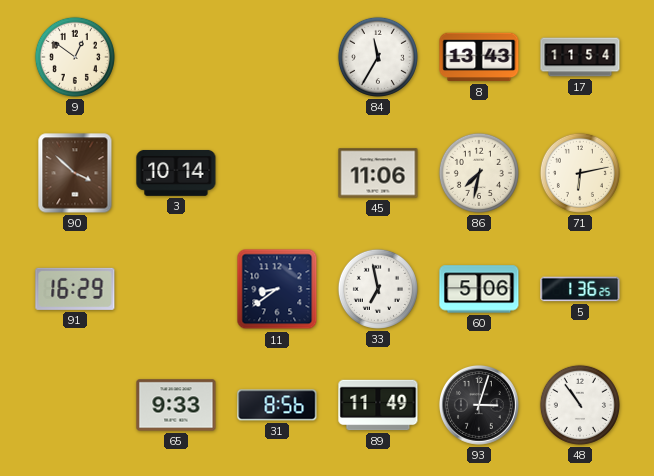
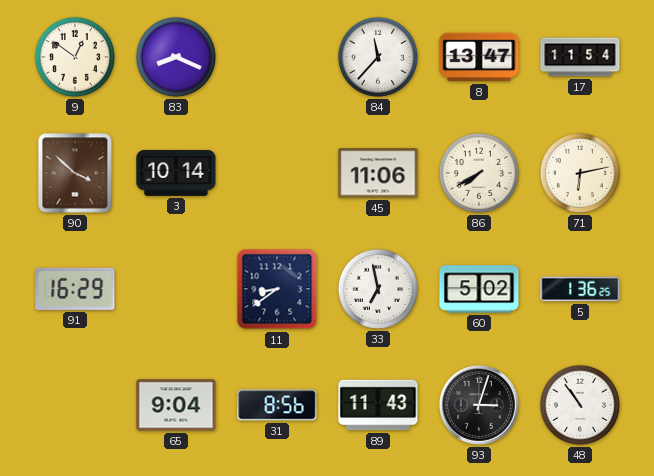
83: none -> 8:19 (176, 57)
84: 11:35 -> 11:37 (378, 57)
8: 13:43 -> 13:47 (479, 57)
86: 7:32 -> 7:40 (479, 173)
60: 5:06 -> 5:02 (479, 289)
65: 9:33 -> 9:04 (176, 405)
89: 11:49 -> 11:43 (378, 405)
